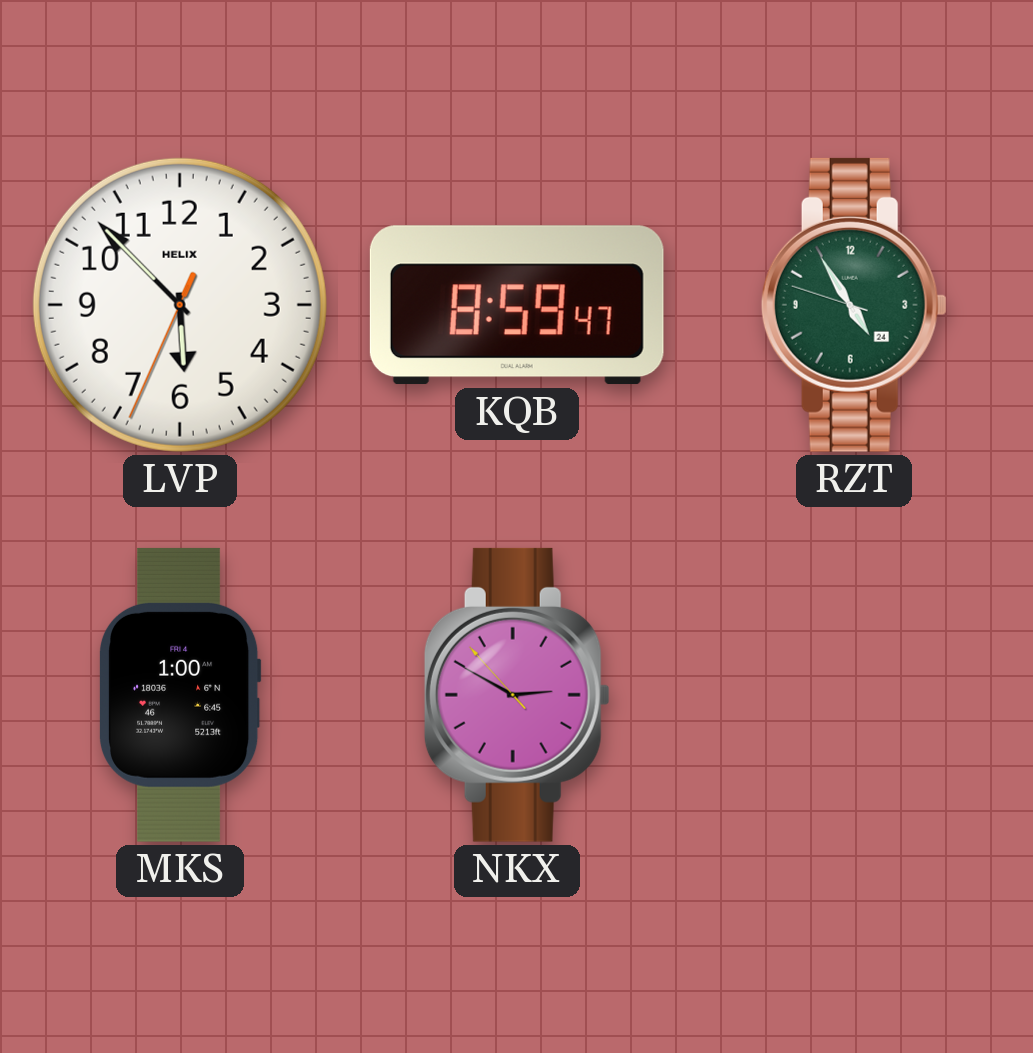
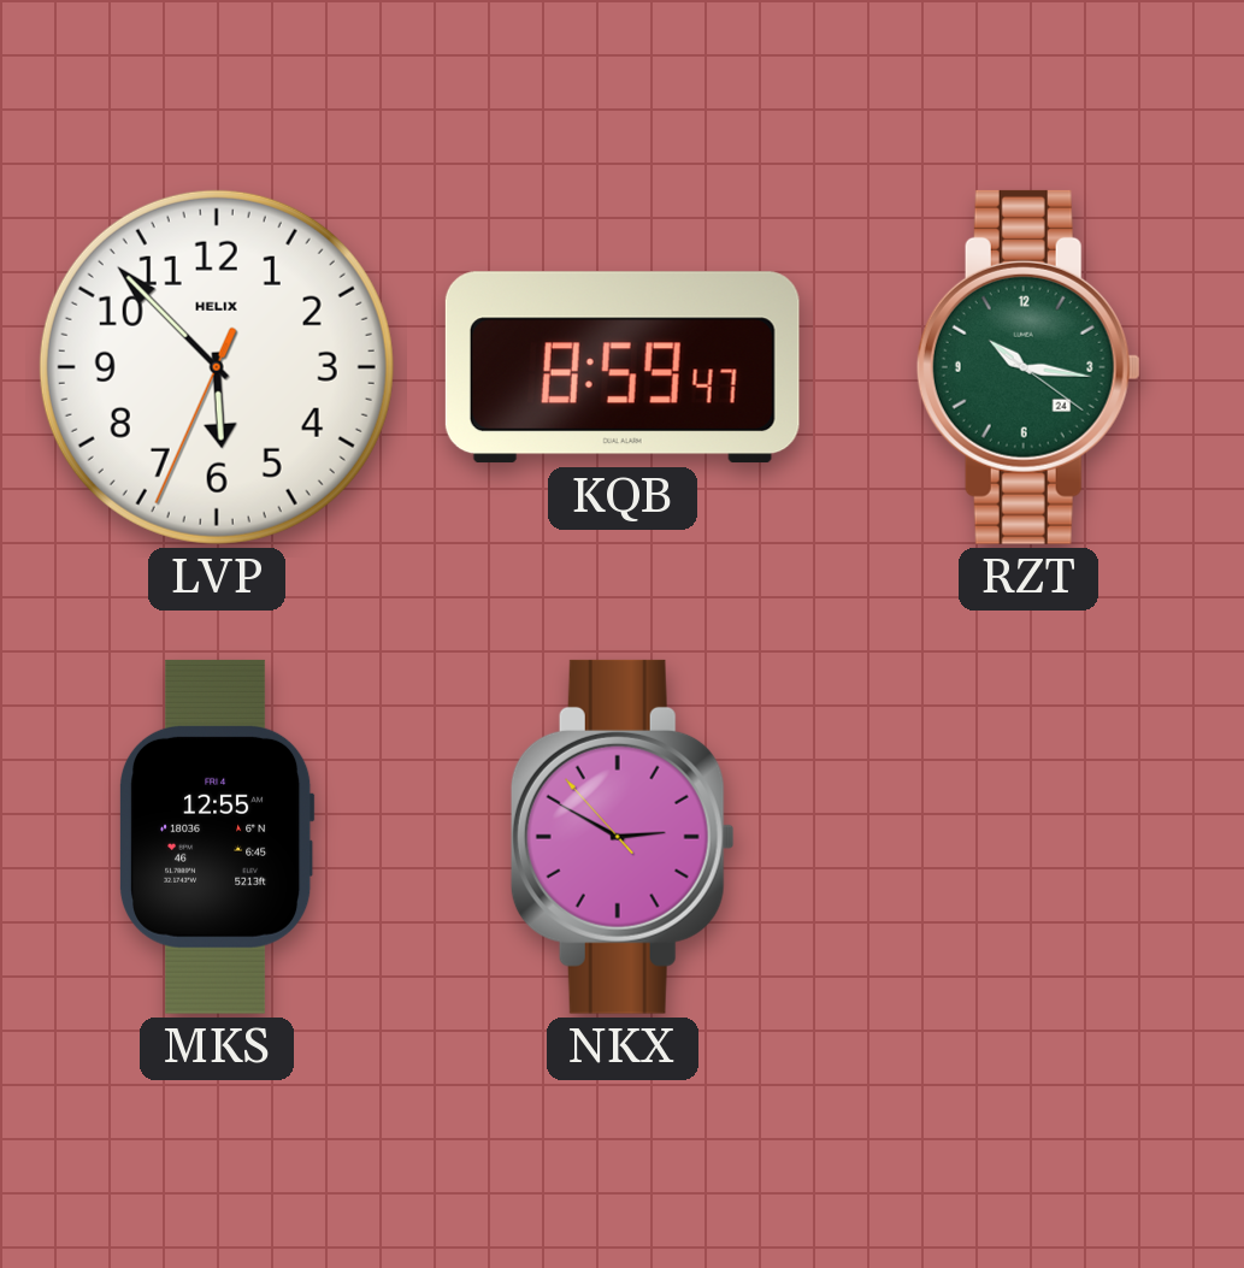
RZT: 4:54 -> 10:16 (1028, 367)
MKS: 1:00 -> 12:55 (217, 837)
